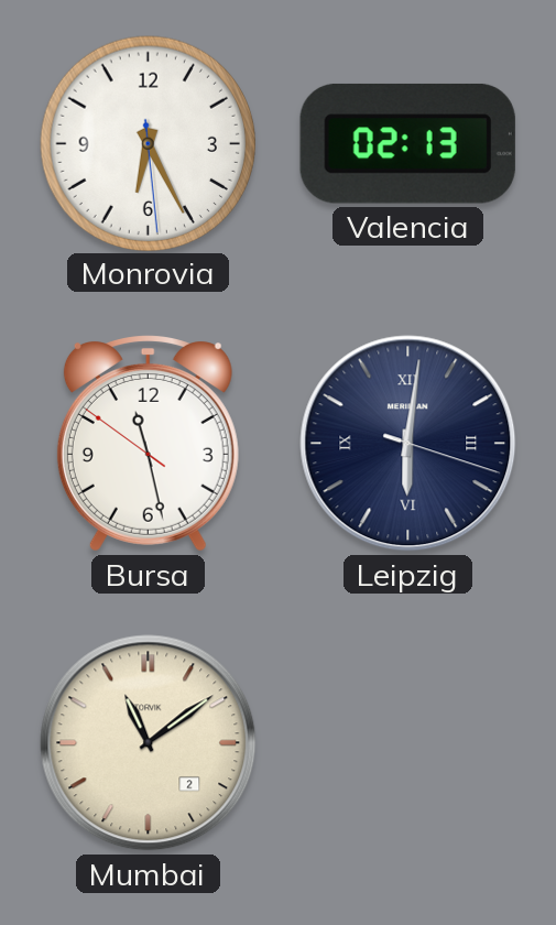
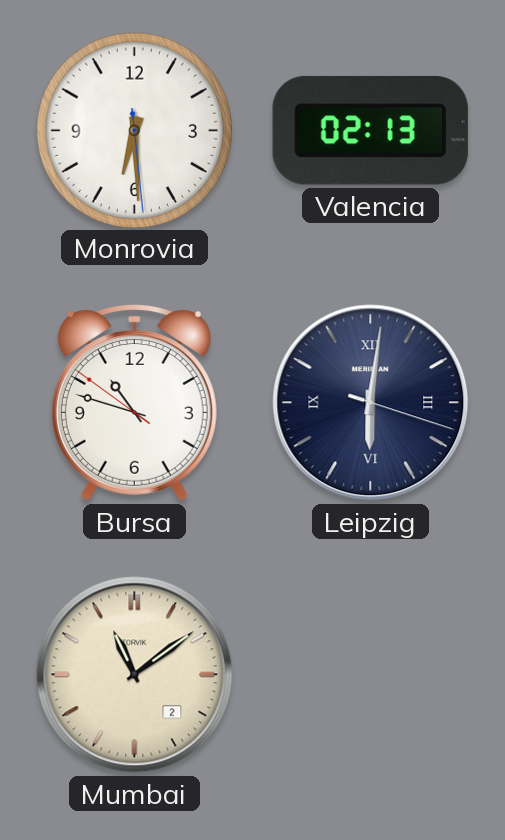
Monrovia: 6:25 -> 6:29 (134, 130)
Bursa: 11:27 -> 10:47 (134, 403)
